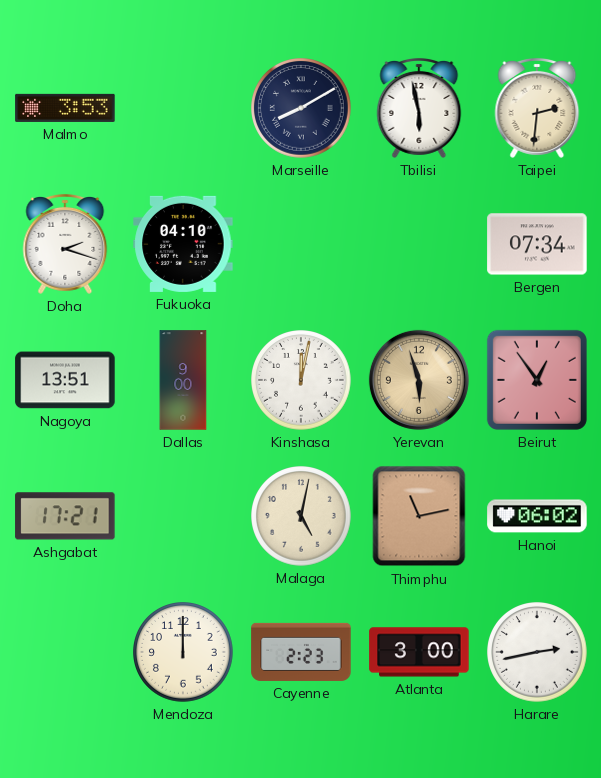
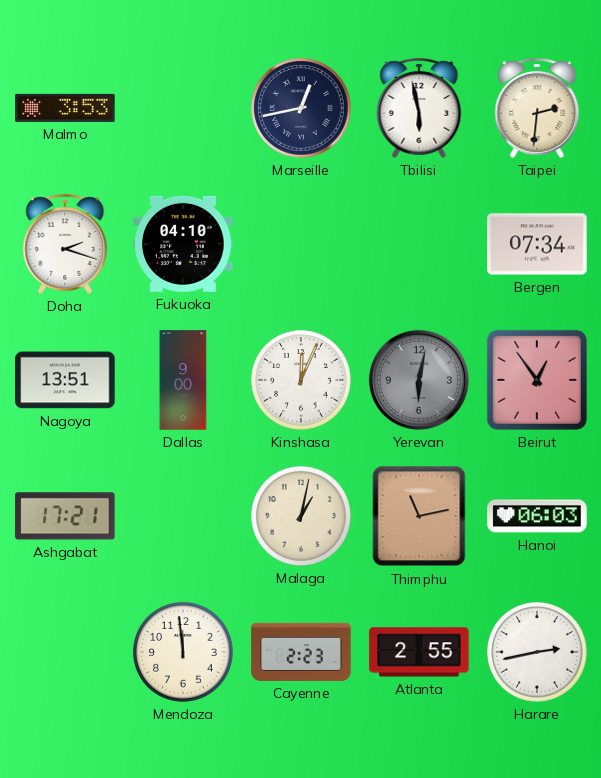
Marseille: 8:10 -> 12:43 (302, 109)
Kinshasa: 12:02 -> 12:04 (302, 381)
Yerevan: 5:57 -> 6:02 (419, 380)
Yerevan dial: champagne -> grey (419, 380)
Malaga: 5:02 -> 1:02 (302, 517)
Hanoi: 06:02 -> 06:03 (537, 516)
Mendoza: 12:00 -> 11:59 (184, 653)
Atlanta: 3:00 -> 2:55 (419, 652)
